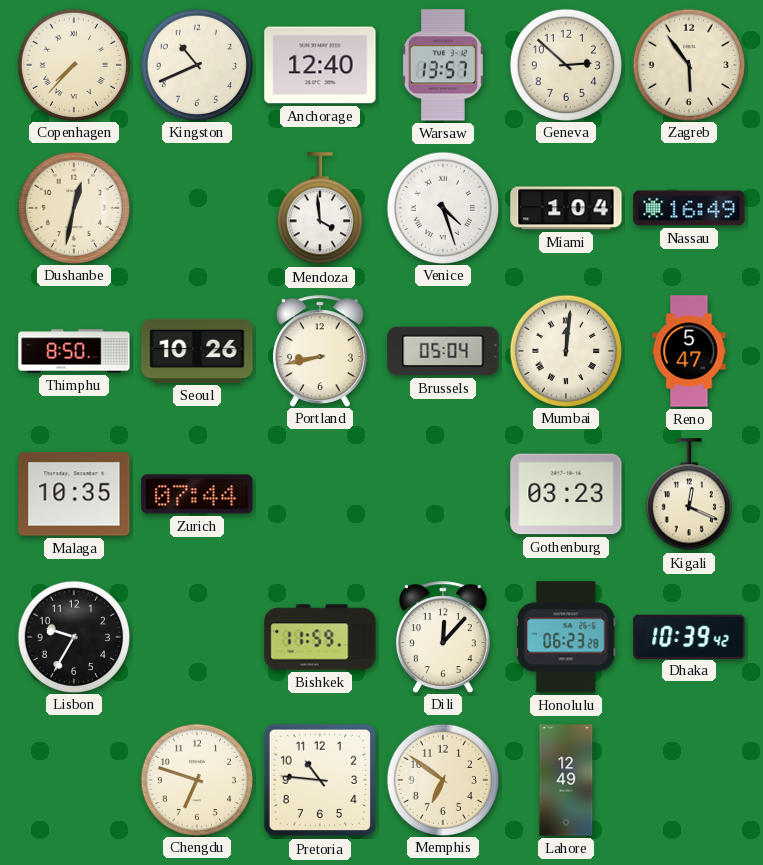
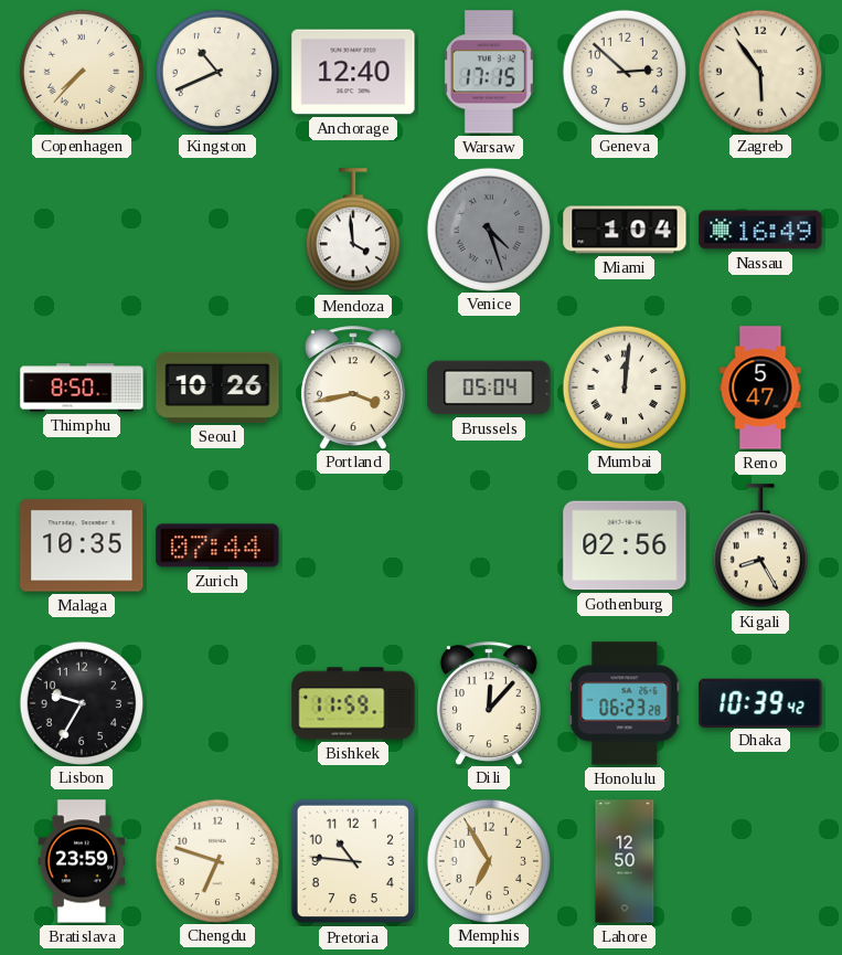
Warsaw: 13:57 -> 17:15 (489, 72)
Dushanbe: 12:32 -> none (73, 207)
Venice dial: white -> grey (488, 229)
Portland: 8:43 -> 3:43 (353, 388)
Gothenburg: 03:23 -> 02:56 (625, 545)
Kigali: 12:19 -> 8:25 (760, 547)
Bratislava: none -> 23:59 (82, 861)
Memphis: 6:51 -> 6:55 (488, 860)
Lahore: 12:49 -> 12:50 (625, 861)
